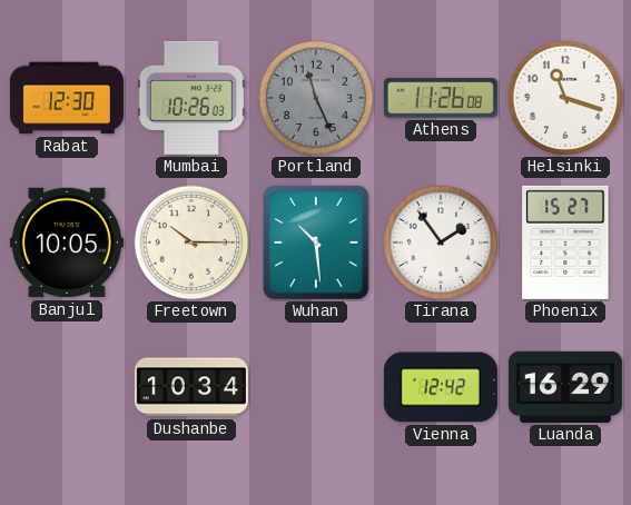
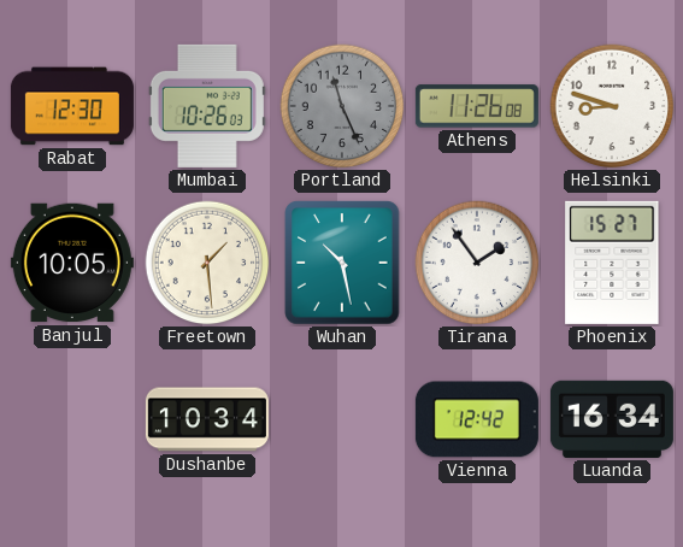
Helsinki: 11:18 -> 8:48 (612, 106)
Freetown: 10:15 -> 1:29 (207, 263)
Wuhan: 10:29 -> 10:28 (342, 263)
Luanda: 16:29 -> 16:34 (612, 419)
